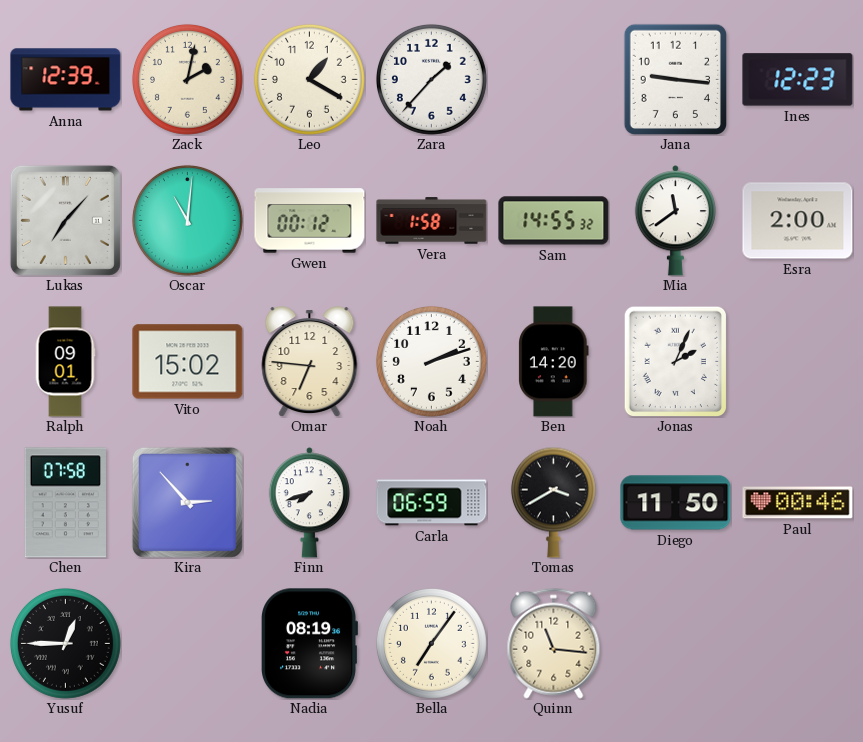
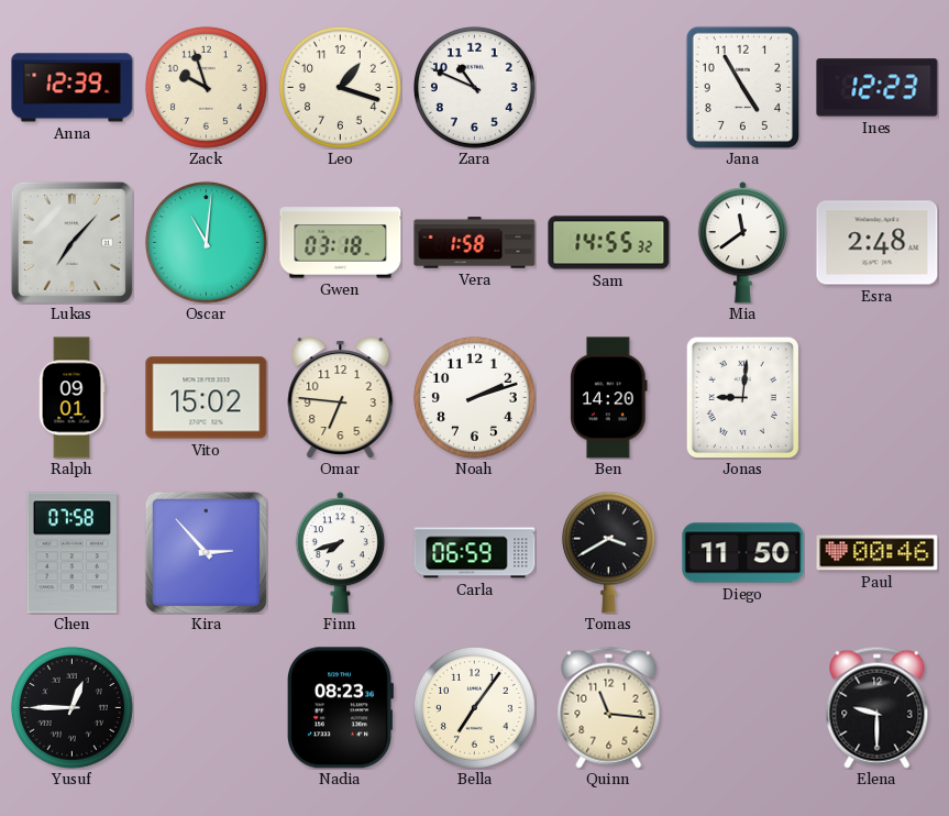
Zack: 2:02 -> 9:57 (206, 87)
Leo: 1:20 -> 1:18 (340, 87)
Zara: 1:37 -> 10:49 (474, 87)
Jana: 9:16 -> 4:55 (742, 87)
Gwen: 00:12 -> 03:18 (341, 243)
Esra: 2:00 -> 2:48 (878, 243)
Jonas: 2:04 -> 9:01 (742, 397)
Nadia: 08:19 -> 08:23 (340, 708)
Elena: none -> 9:30 (878, 707)
